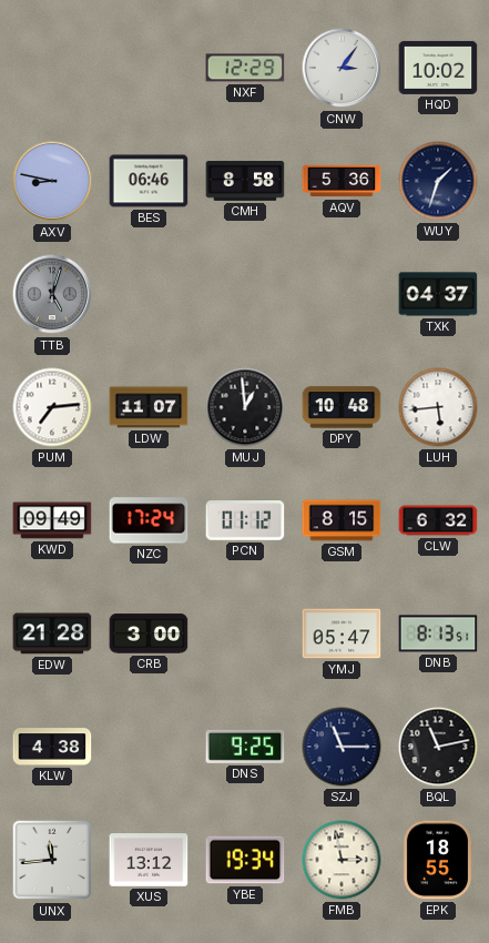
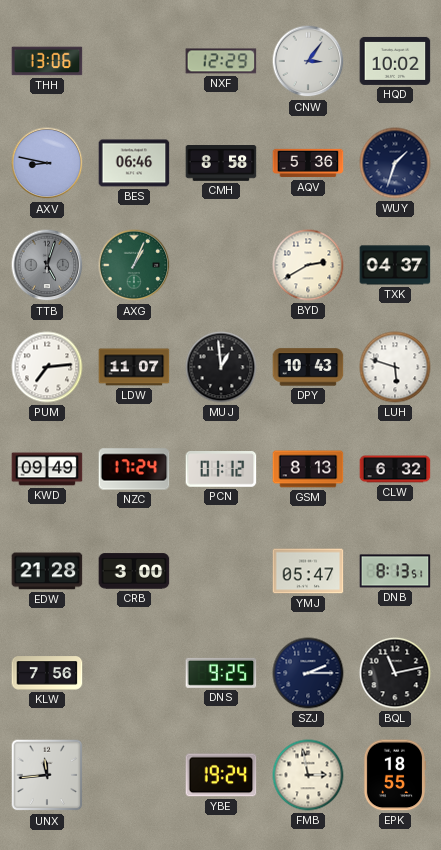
THH: none -> 13:06 (47, 61)
AXG: none -> 1:04 (134, 265)
BYD: none -> 2:40 (308, 265)
DPY: 10:48 -> 10:43 (308, 367)
LUH: 5:44 -> 5:48 (395, 367)
GSM: 8:15 -> 8:13 (308, 469)
KLW: 4:38 -> 7:56 (47, 673)
SZJ: 11:15 -> 2:15 (308, 673)
XUS: 13:12 -> none (149, 860)
YBE: 19:34 -> 19:24 (221, 775)
